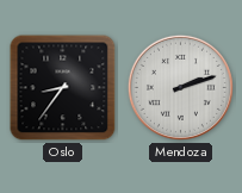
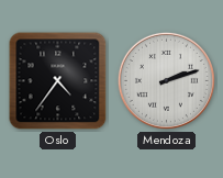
Oslo: 8:36 -> 4:36 (58, 81)
